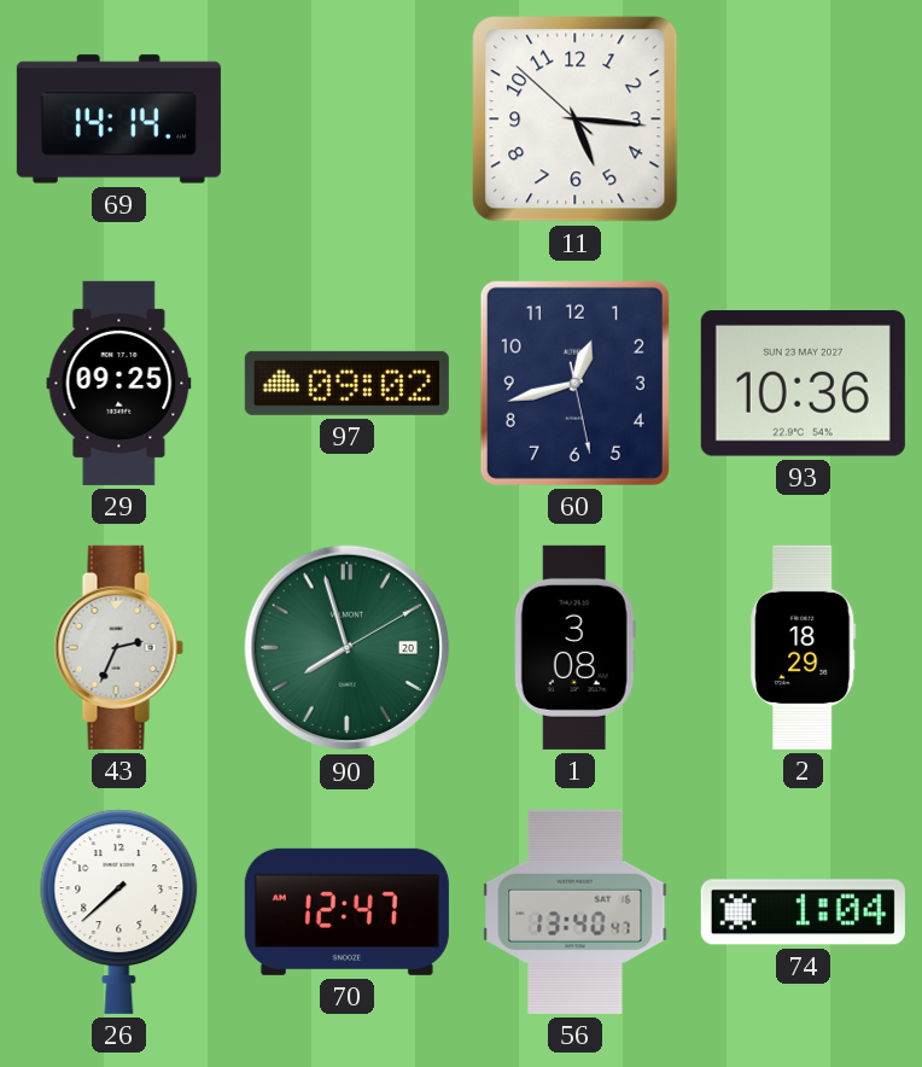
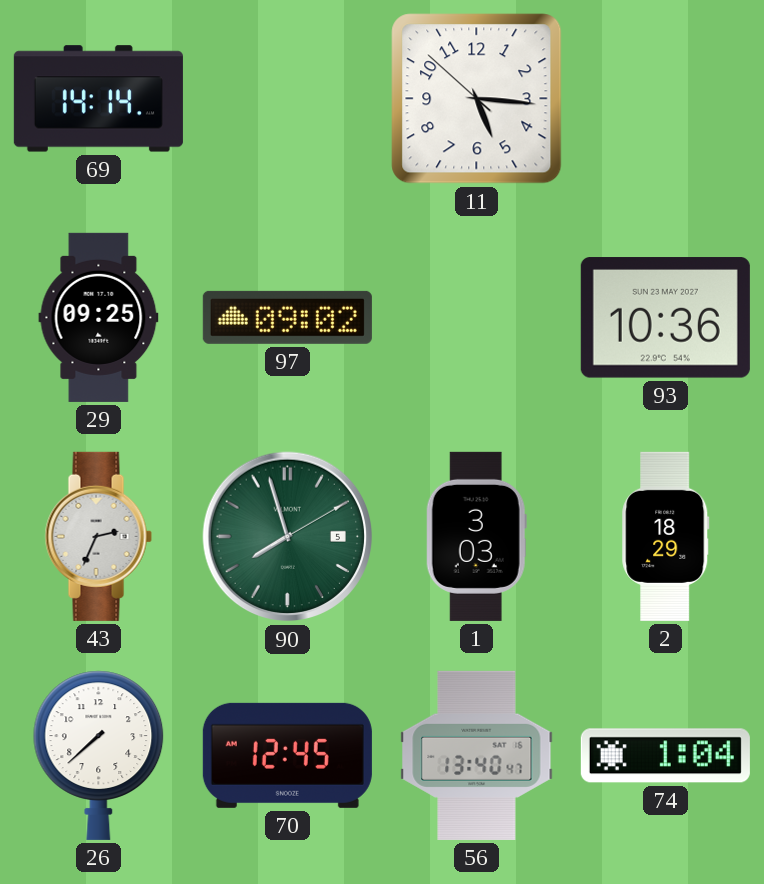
60: 12:42 -> none (574, 383)
90 date: 20 -> 5 (288, 537)
1: 3:08 -> 3:03 (476, 536)
70: 12:47 -> 12:45 (287, 755)
